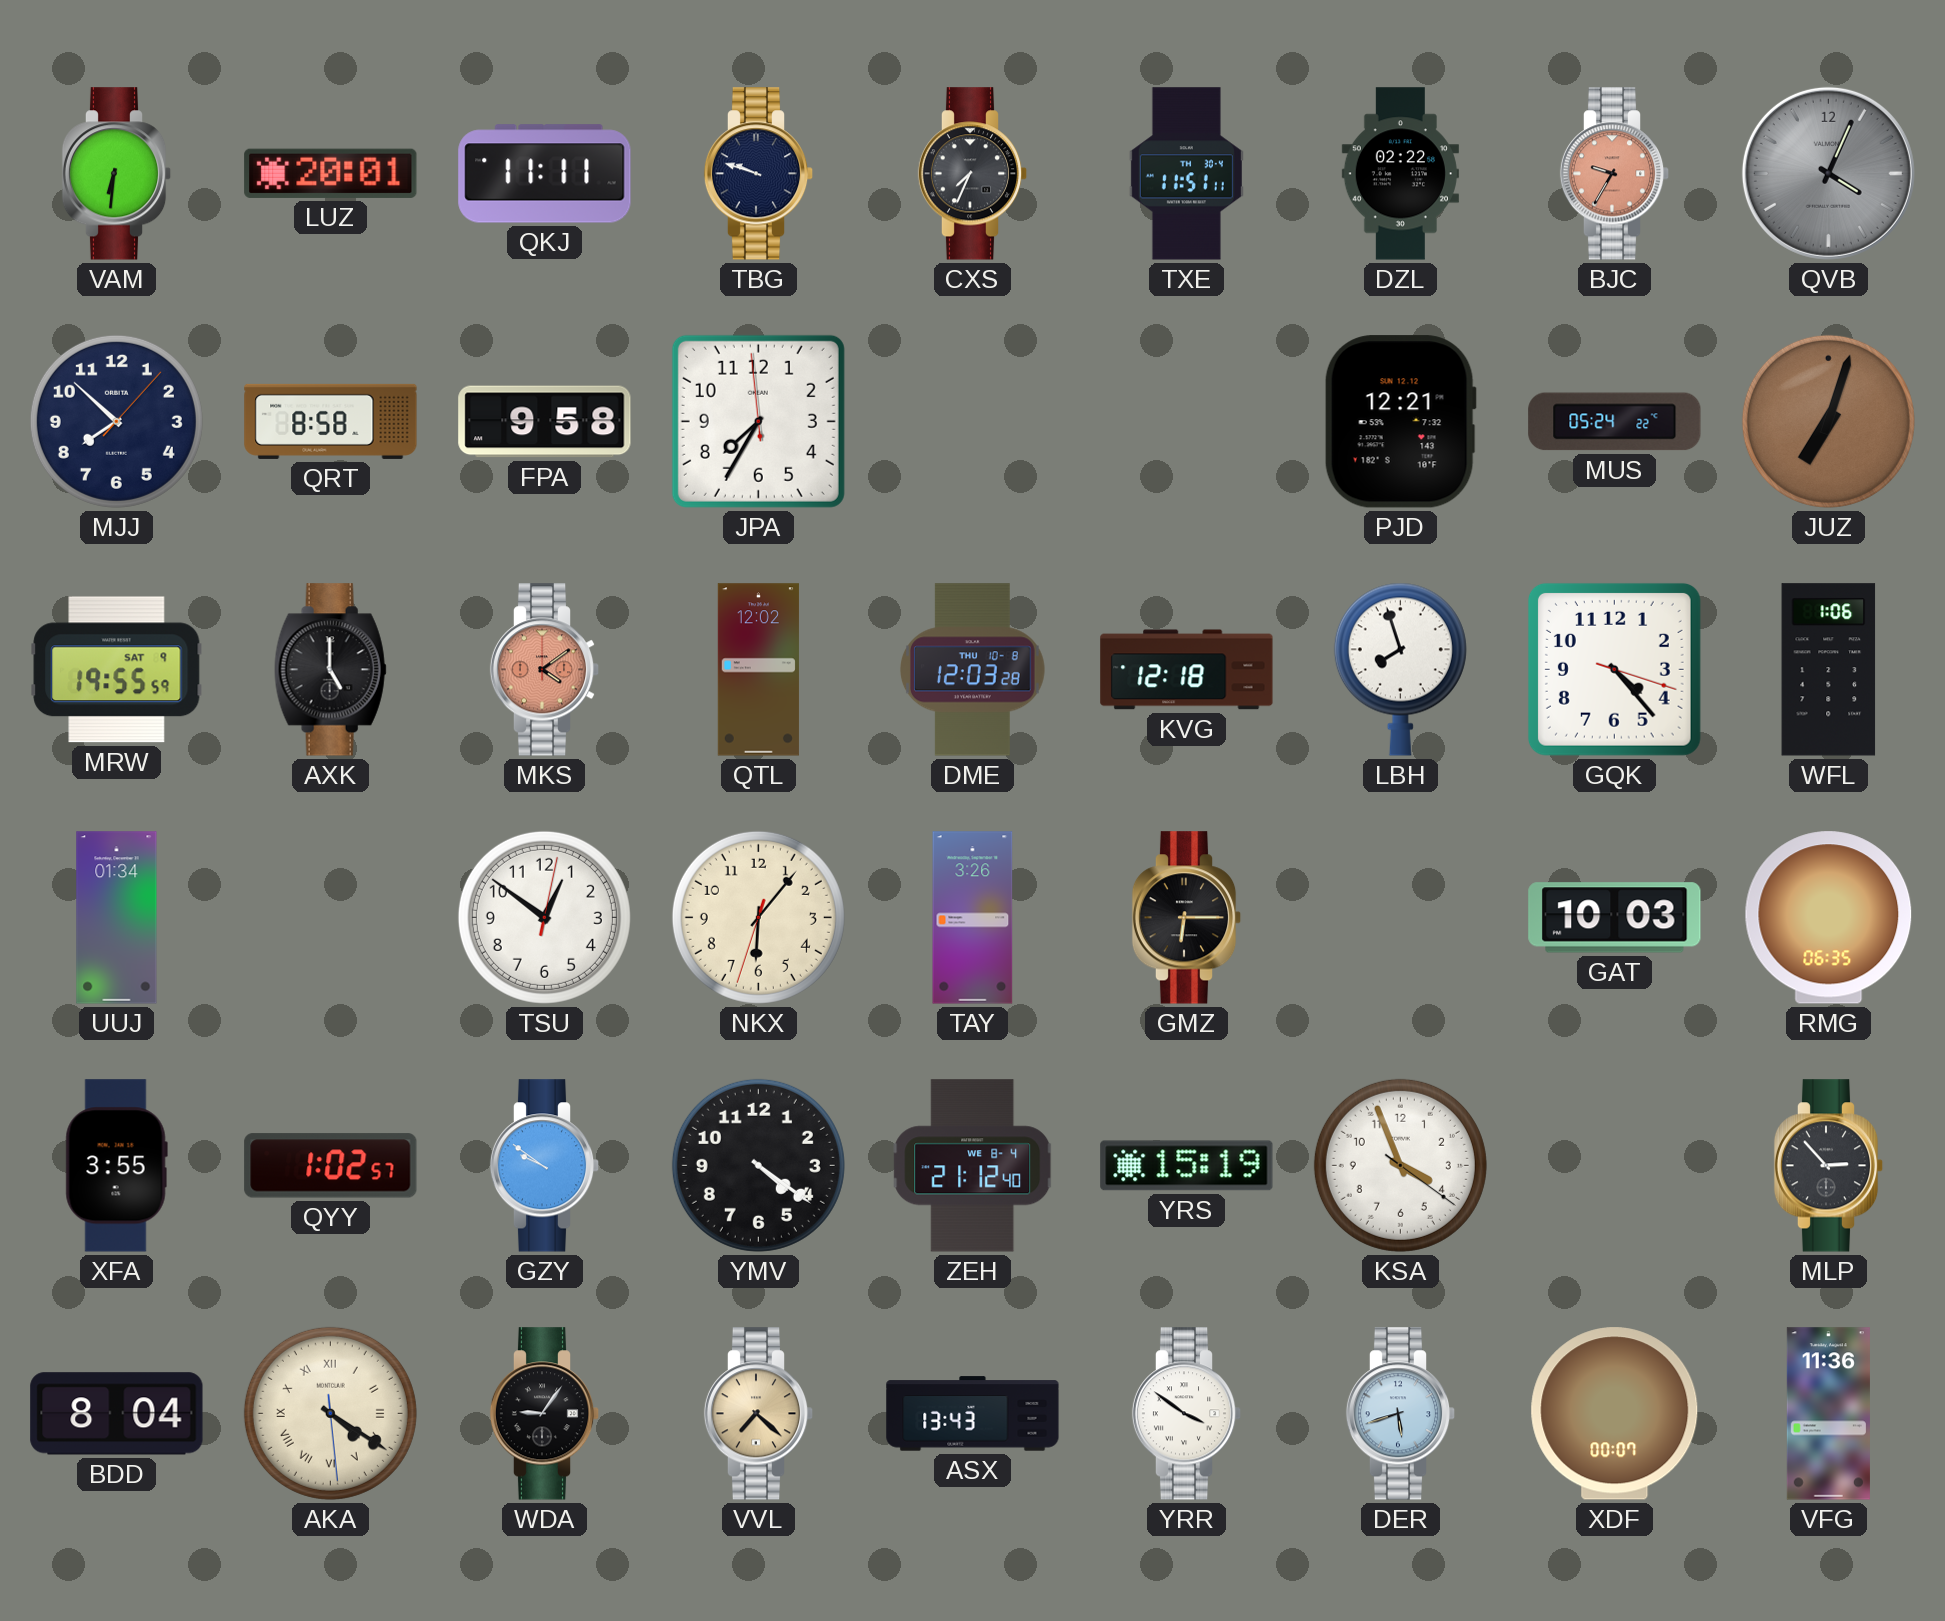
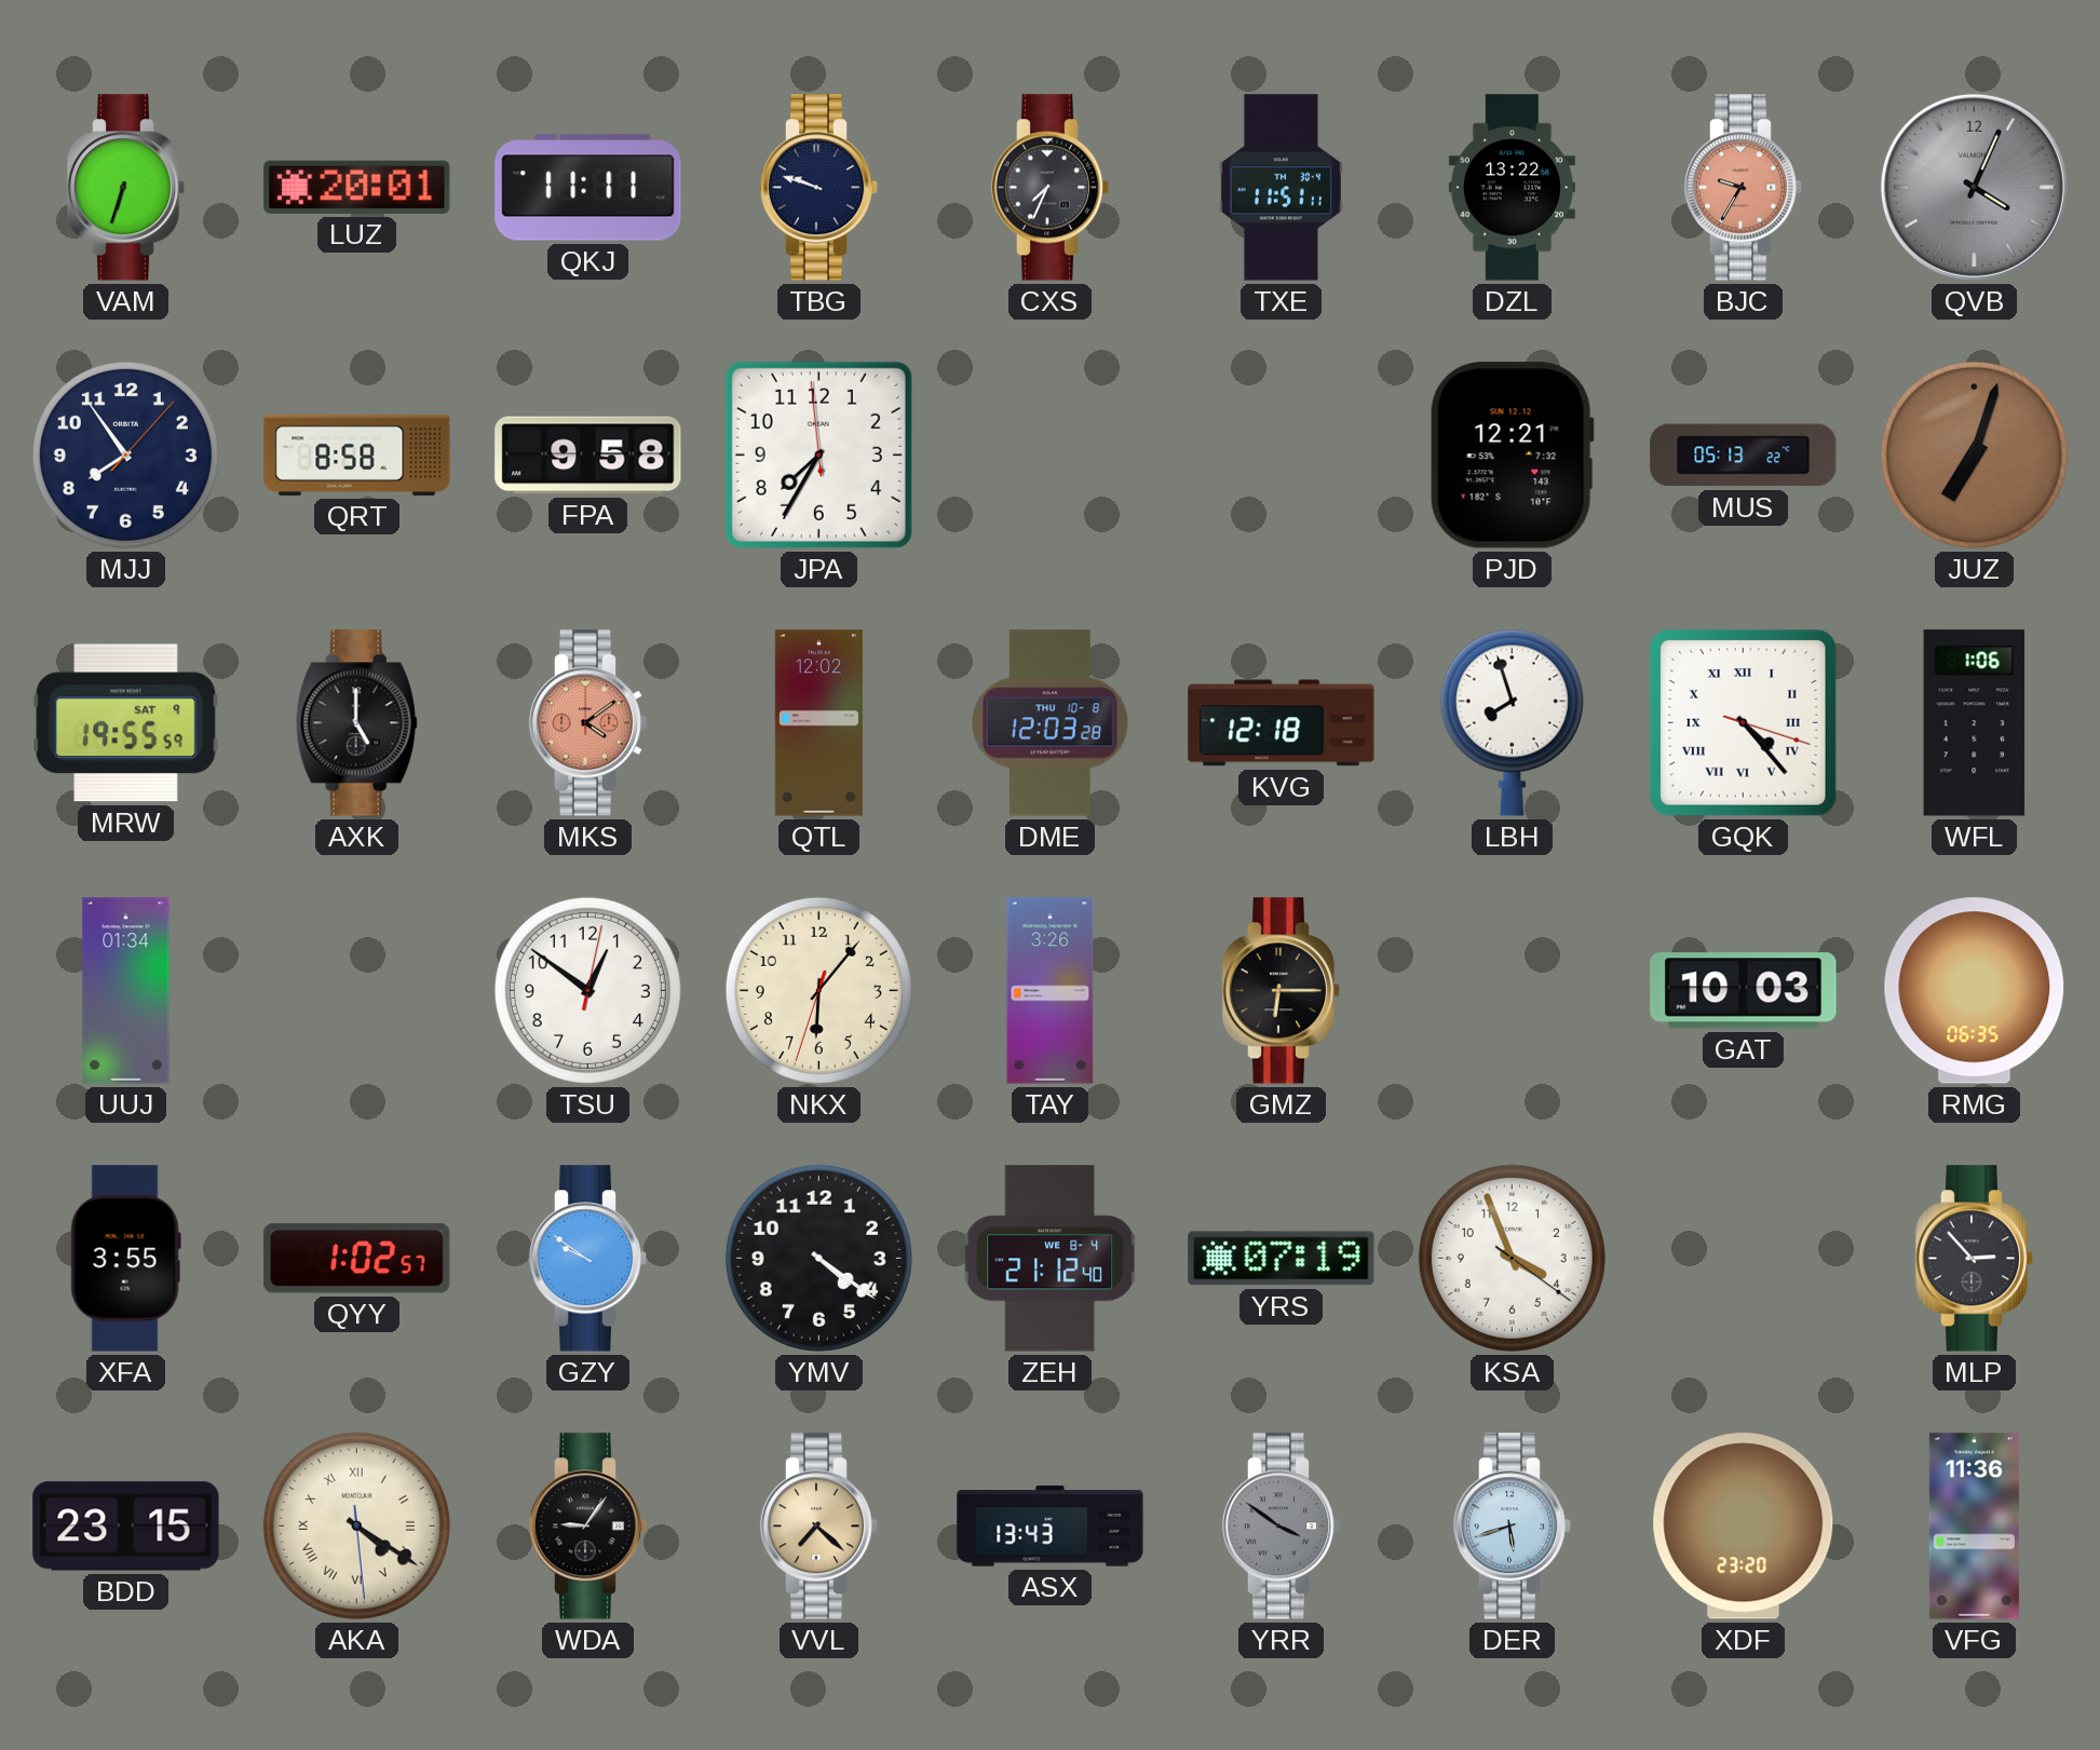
VAM: 6:31 -> 6:33 (126, 188)
DZL: 02:22 -> 13:22 (1512, 188)
MJJ: 7:52 -> 7:54 (125, 455)
MUS: 05:24 -> 05:13 (1744, 456)
GQK numerals: Arabic -> Roman (1743, 722)
YRS: 15:19 -> 07:19 (1282, 1259)
BDD: 8:04 -> 23:15 (126, 1527)
YRR dial: white -> grey (1282, 1527)
XDF: 00:07 -> 23:20 (1744, 1527)
